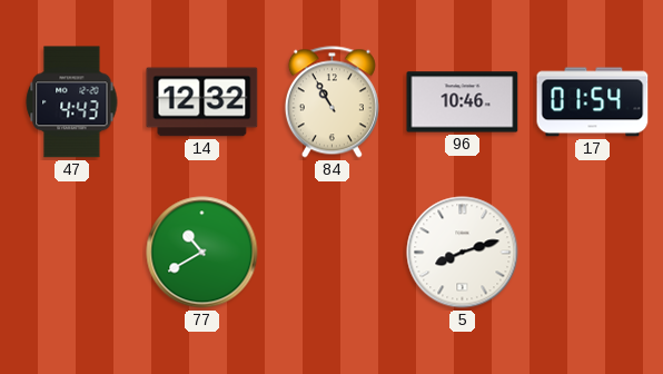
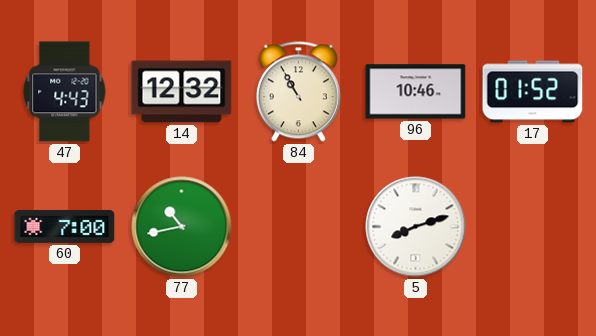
17: 01:54 -> 01:52 (533, 92)
60: none -> 7:00 (65, 226)
77: 10:40 -> 10:43 (182, 227)
